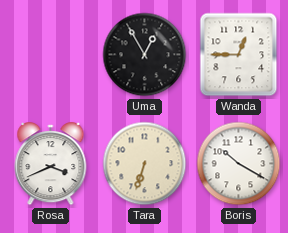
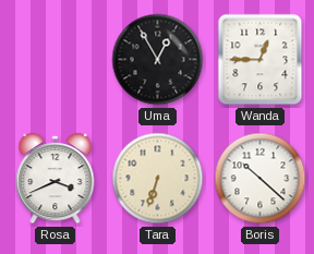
Boris: 10:20 -> 10:22 (261, 179)
